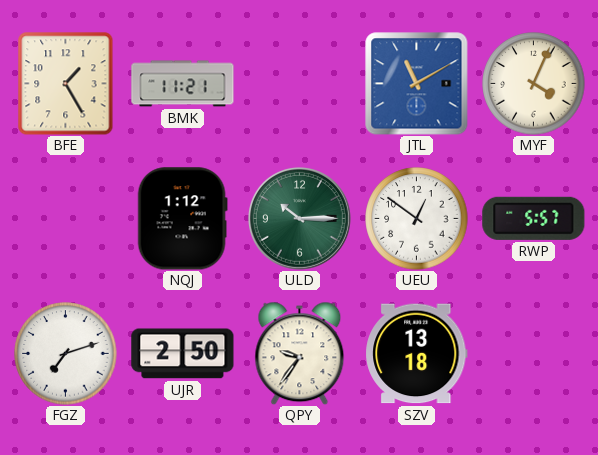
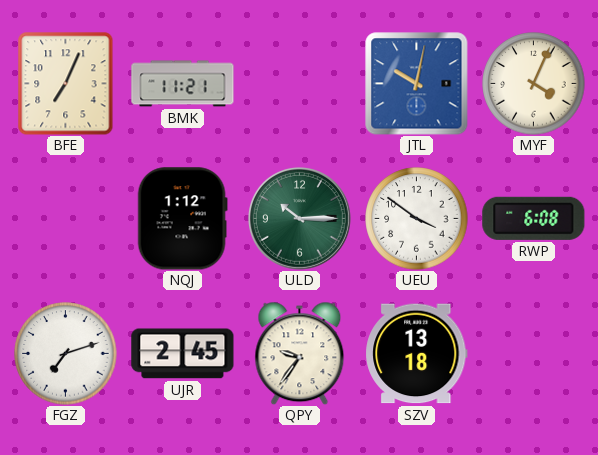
BFE: 1:25 -> 7:04 (66, 84)
JTL: 11:10 -> 10:02 (417, 84)
UEU: 12:51 -> 3:51 (417, 219)
RWP: 5:57 -> 6:08 (534, 218)
UJR: 2:50 -> 2:45 (183, 354)
